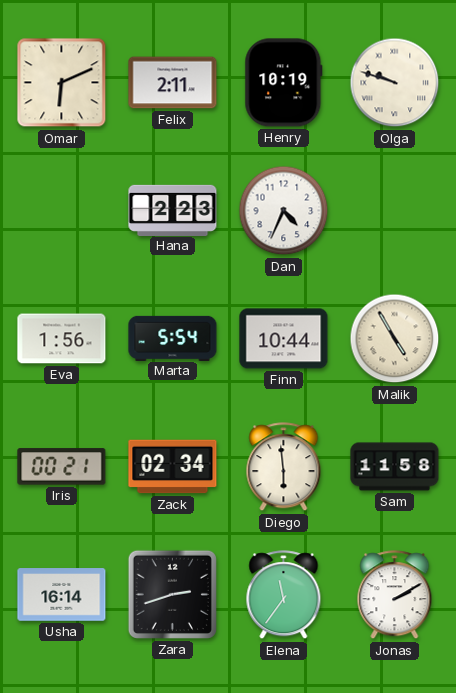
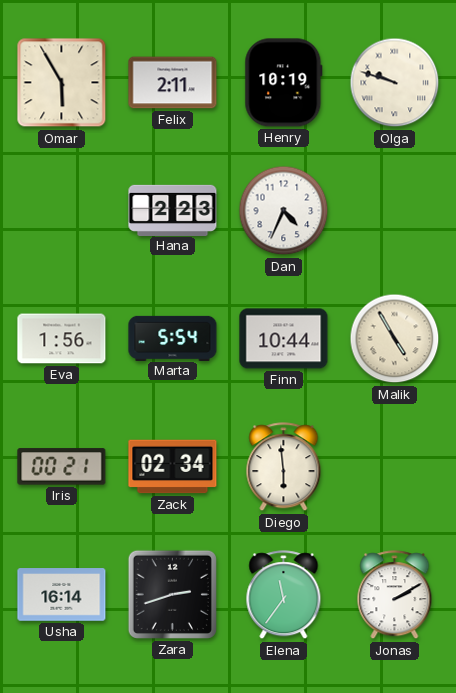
Omar: 6:11 -> 5:55 (62, 83)
Sam: 11:58 -> none (395, 467)
